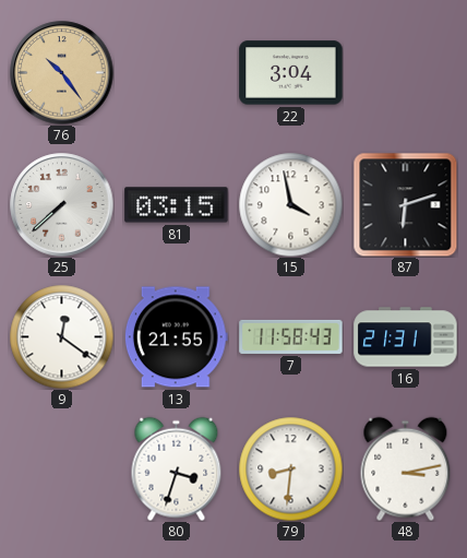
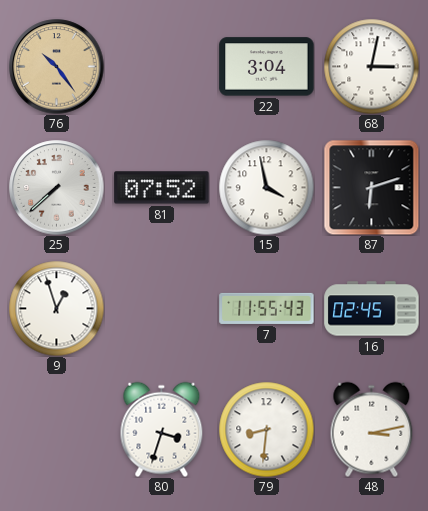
68: none -> 3:02 (371, 66)
81: 03:15 -> 07:52 (162, 188)
9: 12:21 -> 12:57 (56, 308)
13: 21:55 -> none (176, 337)
7: 11:58 -> 11:55 (267, 308)
16: 21:31 -> 02:45 (372, 309)
